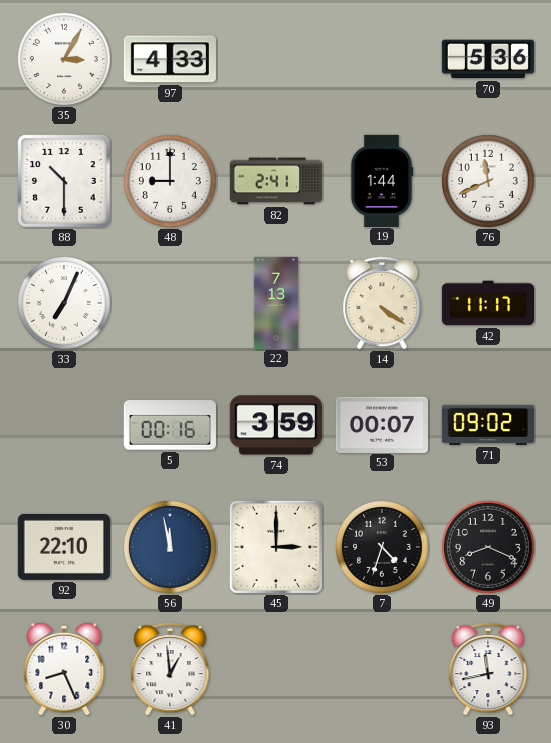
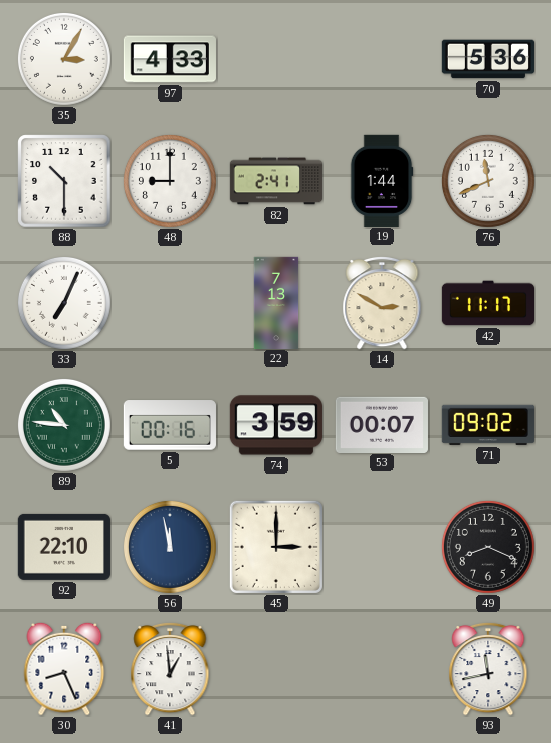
14: 4:21 -> 2:50 (382, 303)
89: none -> 10:46 (64, 425)
7: 4:33 -> none (382, 547)
